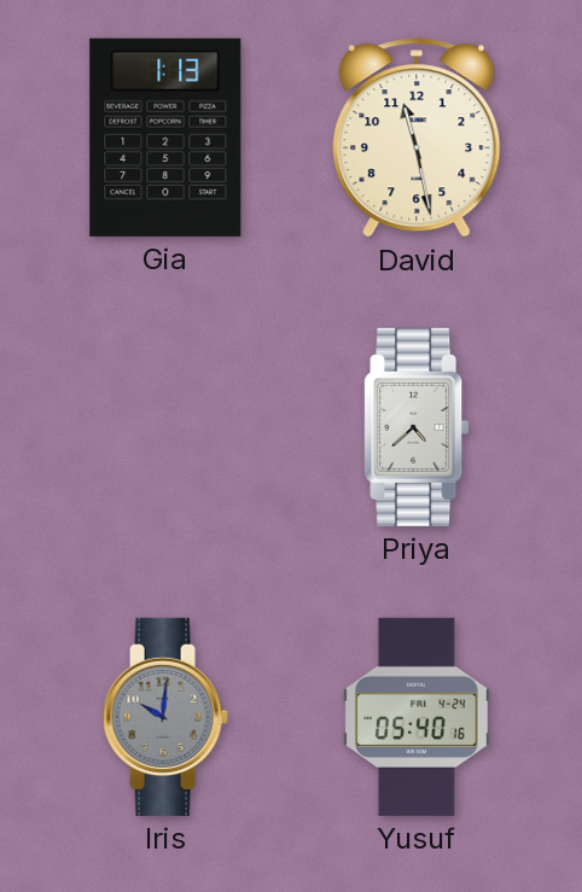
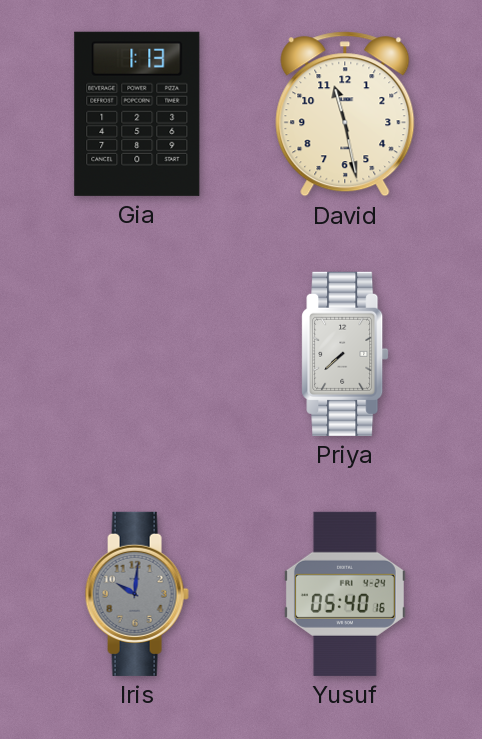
Priya: 4:38 -> 7:38 (345, 354)
